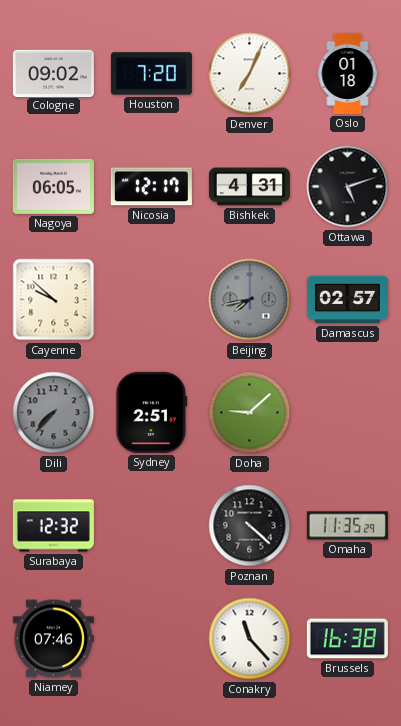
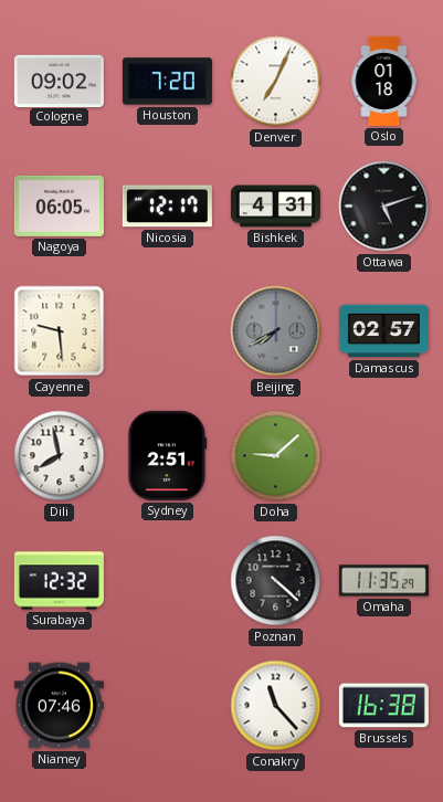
Cayenne: 9:52 -> 9:29 (60, 331)
Beijing: 7:43 -> 7:40 (276, 331)
Dili: 7:37 -> 7:58 (60, 456)
Dili dial: grey -> white (60, 456)
